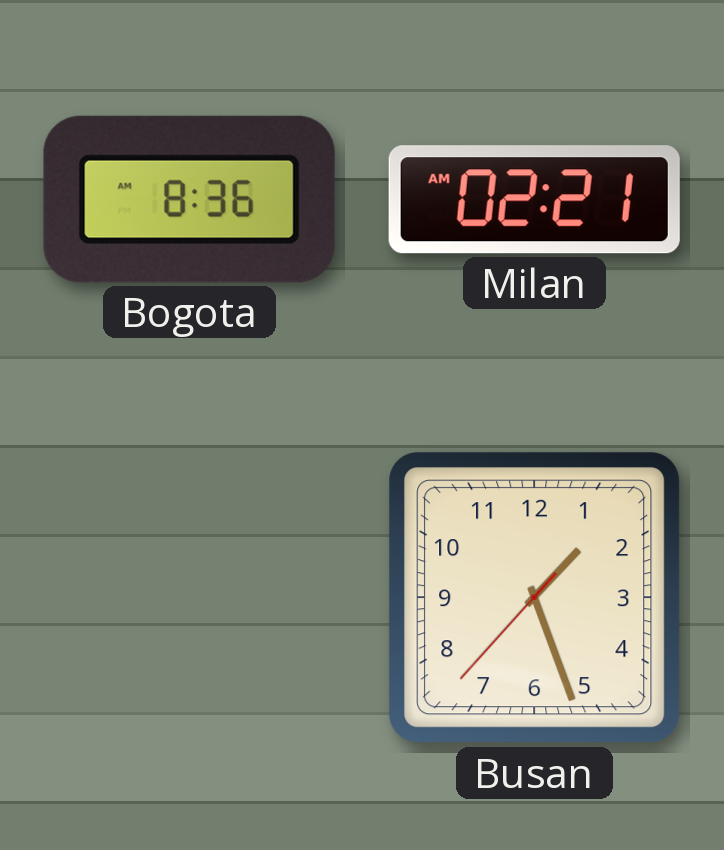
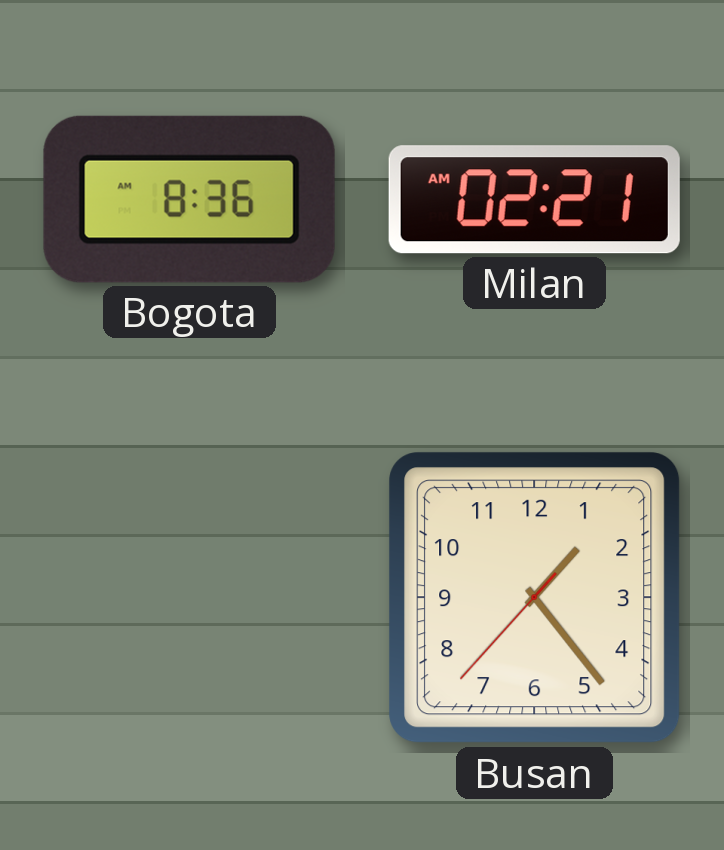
Busan: 1:26 -> 1:23 (535, 598)
